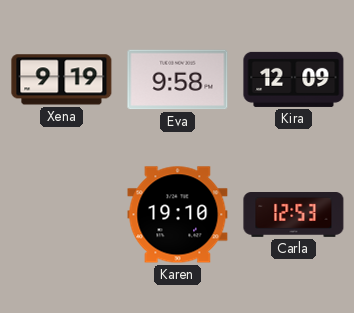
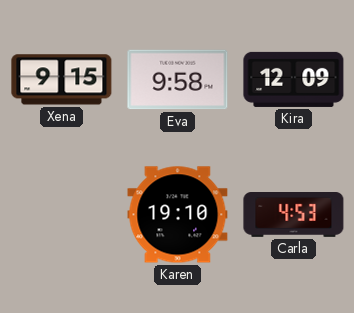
Xena: 9:19 -> 9:15 (62, 80)
Carla: 12:53 -> 4:53 (294, 215)
